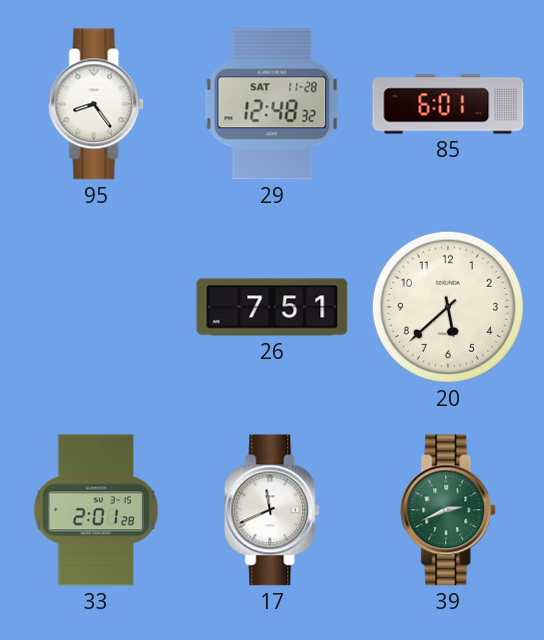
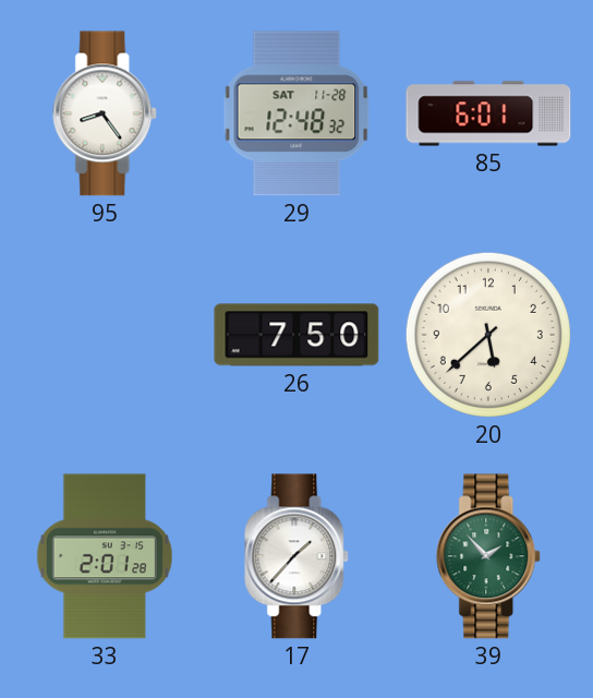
26: 7:51 -> 7:50 (296, 335)
17: 11:41 -> 1:37 (298, 556)
39: 2:41 -> 1:53 (489, 556)
